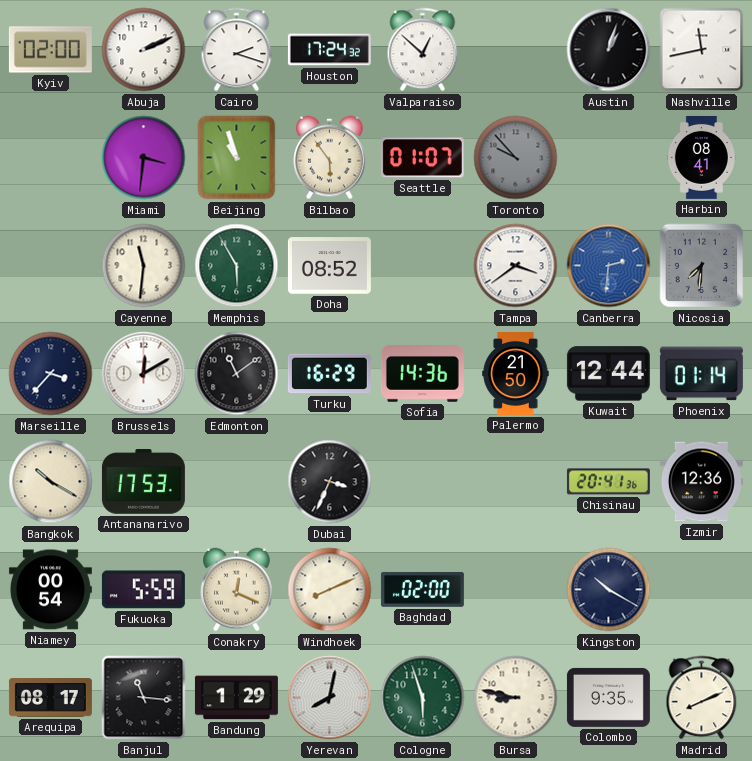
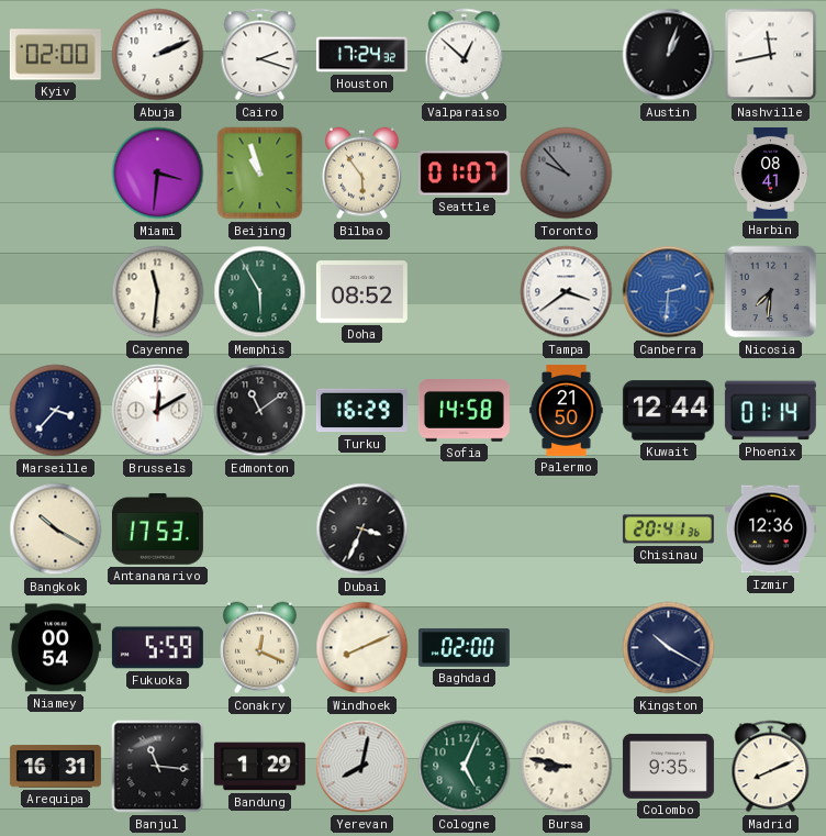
Sofia: 14:36 -> 14:58 (464, 411)
Arequipa: 08:17 -> 16:31 (55, 767)
Cologne: 5:57 -> 5:04 (465, 767)
